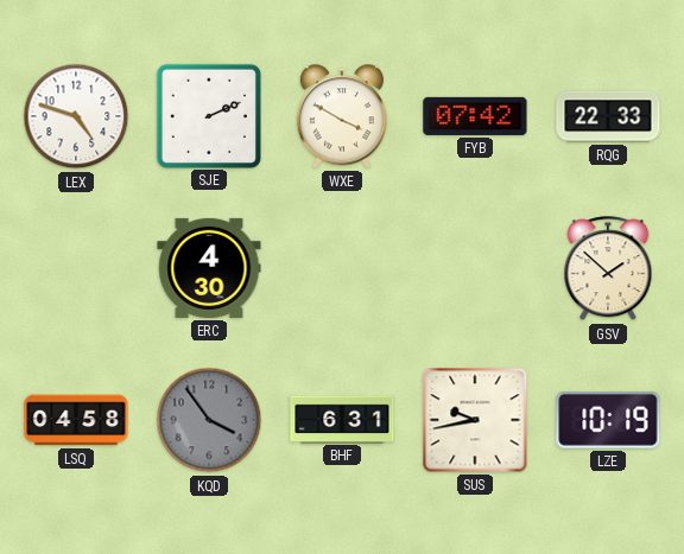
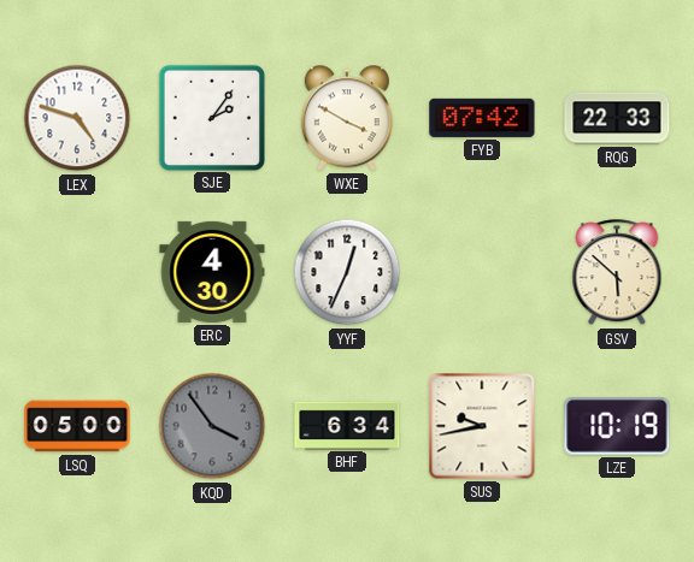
SJE: 2:11 -> 2:06 (211, 117)
YYF: none -> 12:34 (347, 272)
GSV: 1:52 -> 5:52 (617, 273)
LSQ: 04:58 -> 05:00 (77, 426)
BHF: 6:31 -> 6:34 (347, 425)
